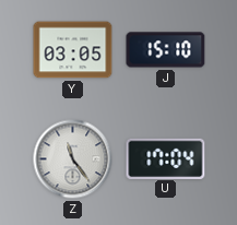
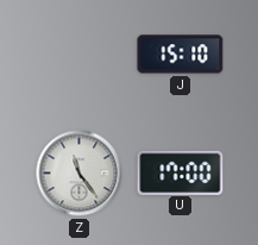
Y: 03:05 -> none (73, 50)
U: 17:04 -> 17:00 (181, 172)
